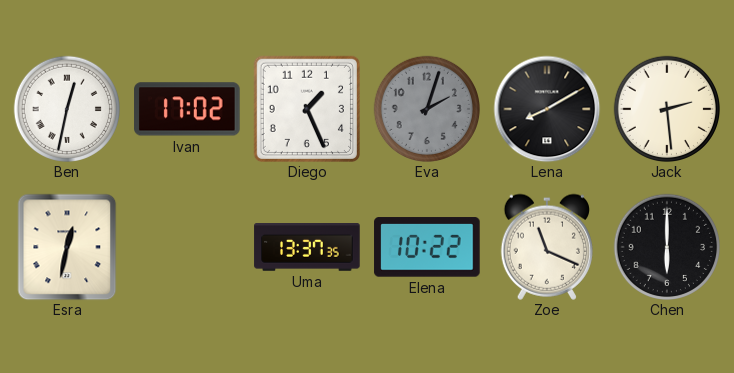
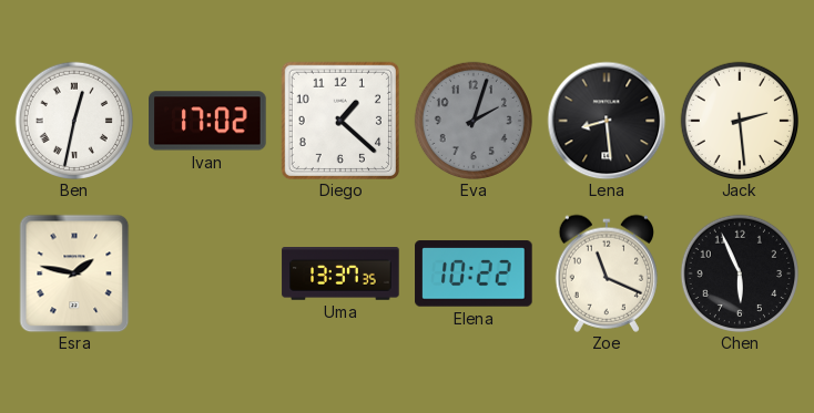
Diego: 1:26 -> 1:22 (339, 120)
Lena: 8:10 -> 8:29 (607, 121)
Esra: 12:32 -> 1:47 (74, 273)
Chen: 6:00 -> 5:56 (739, 272)
